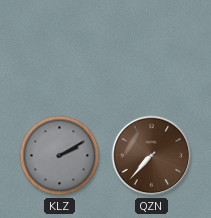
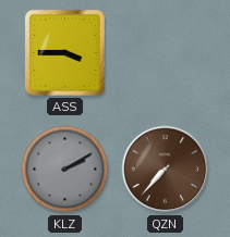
ASS: none -> 3:45 (64, 52)
